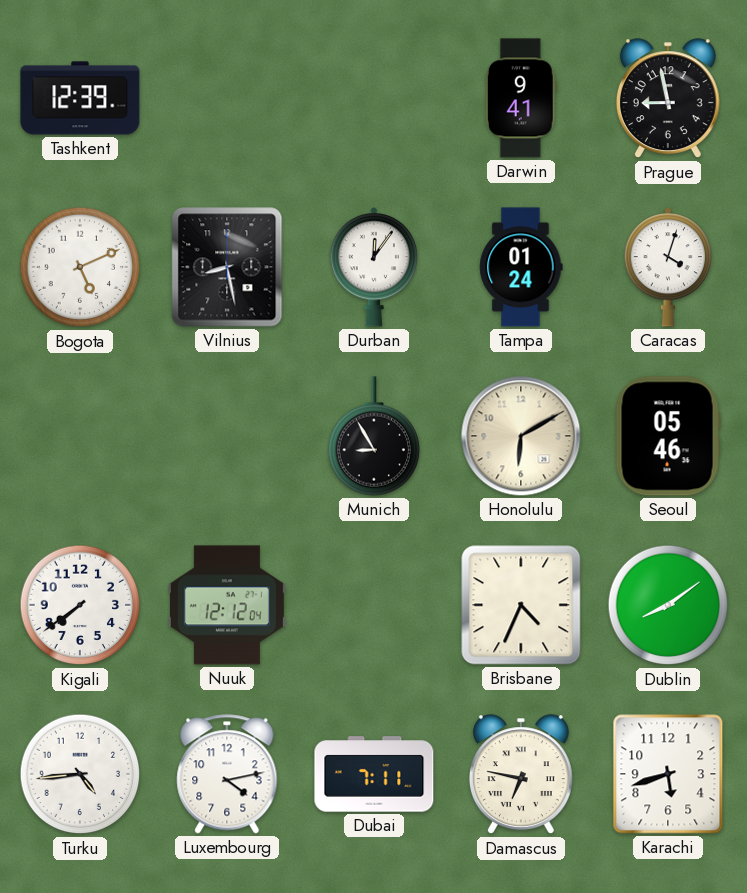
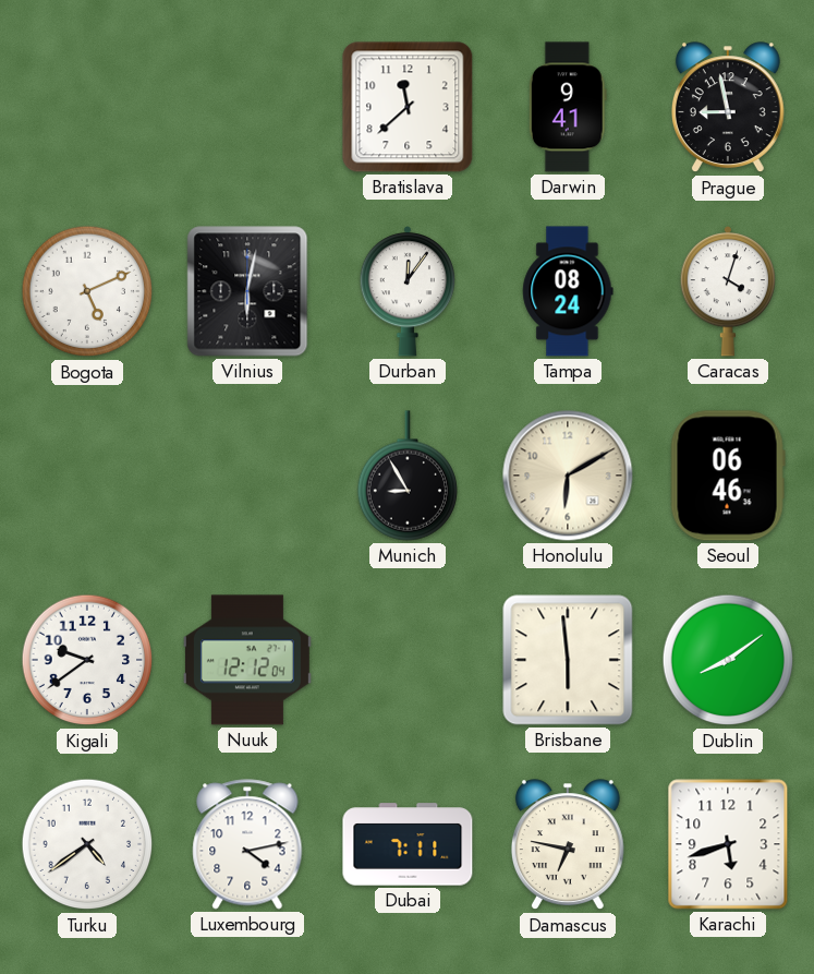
Tashkent: 12:39 -> none (80, 98)
Bratislava: none -> 11:38 (408, 107)
Vilnius: 8:28 -> 6:02 (247, 291)
Tampa: 01:24 -> 08:24 (568, 291)
Seoul: 05:46 -> 06:46 (728, 476)
Kigali: 7:39 -> 9:39 (87, 660)
Brisbane: 4:34 -> 5:59 (568, 660)
Turku: 4:44 -> 4:39 (87, 844)
